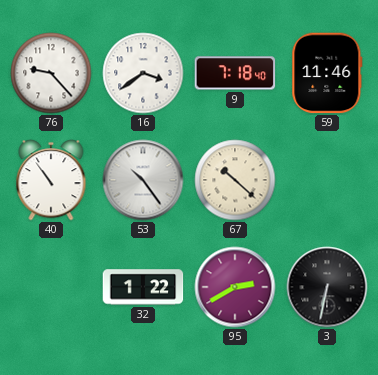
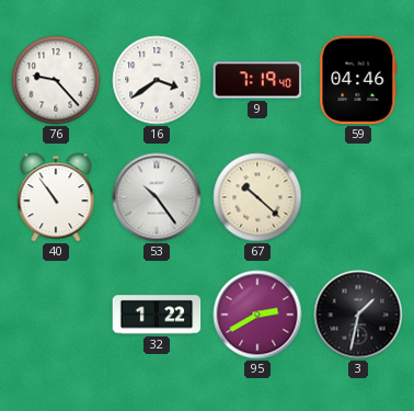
9: 7:18 -> 7:19 (257, 80)
59: 11:46 -> 04:46 (358, 80)
3: 6:32 -> 1:32 (358, 315)
